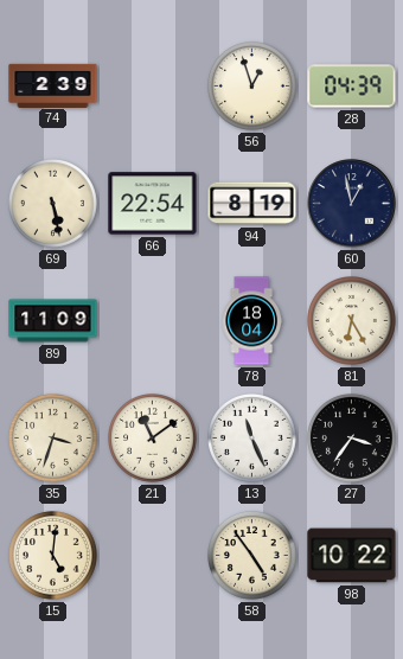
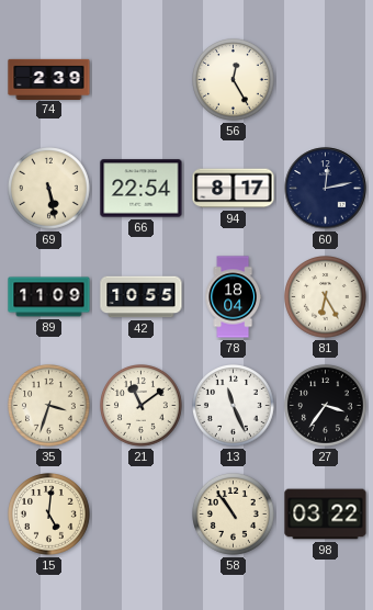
56: 12:57 -> 12:25 (234, 80)
28: 04:39 -> none (352, 87)
94: 8:19 -> 8:17 (234, 189)
60: 12:58 -> 12:13 (326, 189)
42: none -> 10:55 (142, 297)
58: 4:54 -> 10:54 (234, 515)
98: 10:22 -> 03:22 (326, 515)
